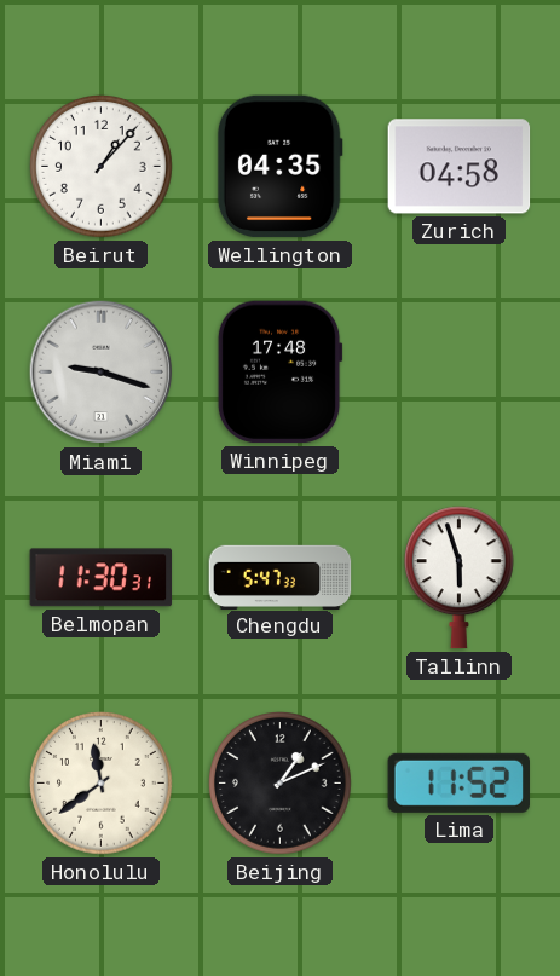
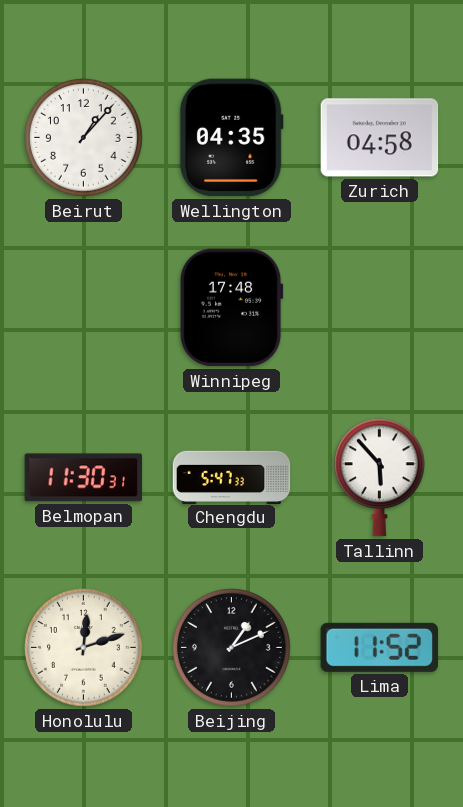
Miami: 9:18 -> none (102, 373)
Tallinn: 5:57 -> 5:53 (379, 478)
Honolulu: 11:39 -> 12:12 (84, 648)
